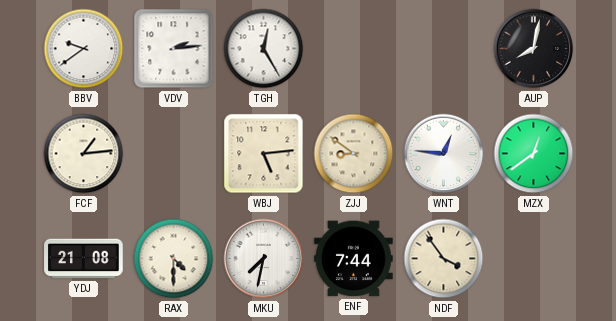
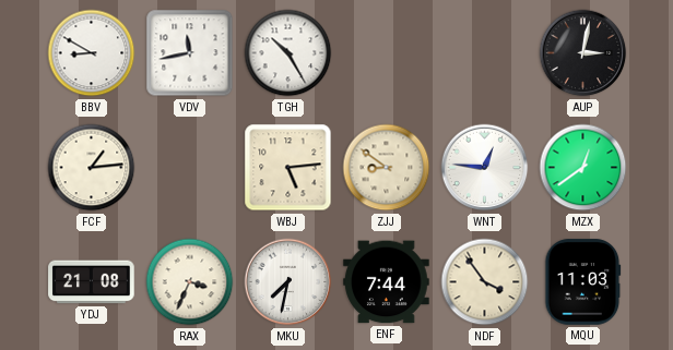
BBV: 9:39 -> 8:50 (92, 53)
VDV: 2:14 -> 11:43 (190, 53)
TGH: 12:25 -> 10:25 (288, 53)
AUP: 8:02 -> 3:02 (583, 53)
RAX: 4:30 -> 3:34 (190, 282)
MQU: none -> 11:03 (583, 282)
